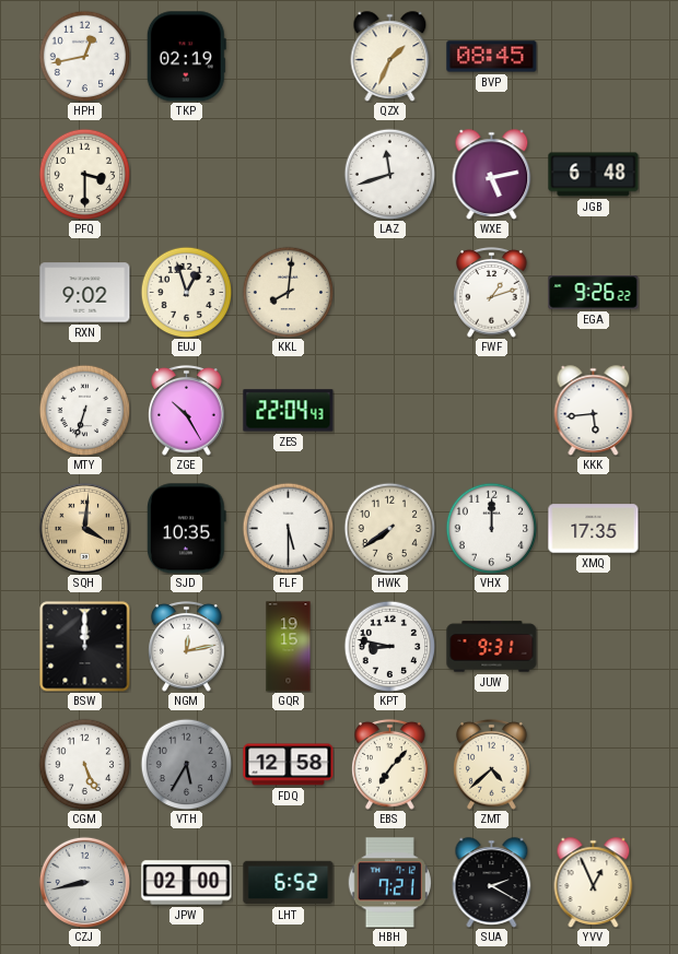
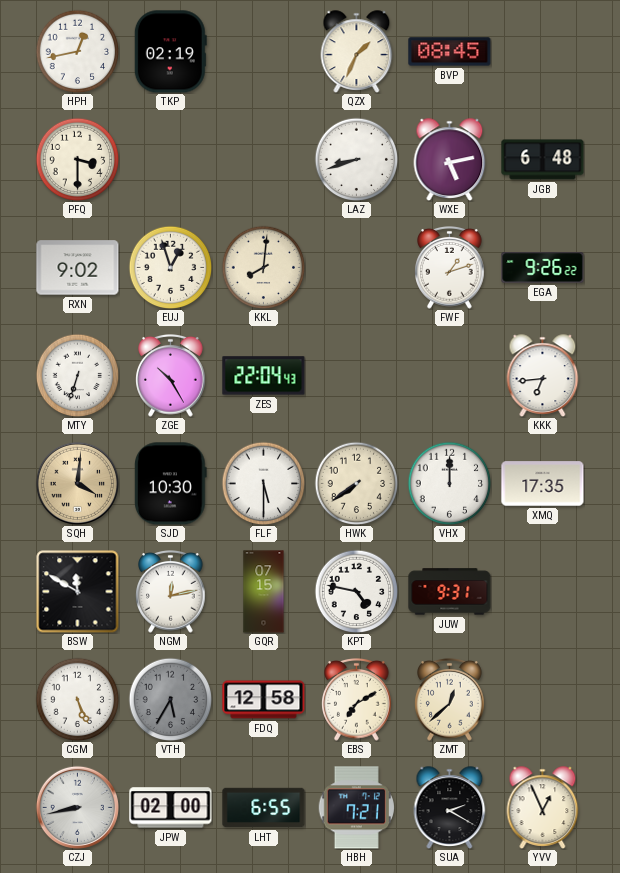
LAZ: 11:42 -> 8:42 (356, 159)
KKK: 5:44 -> 6:44 (543, 376)
SJD: 10:35 -> 10:30 (171, 484)
BSW: 12:00 -> 11:50 (78, 592)
GQR: 19:15 -> 07:15 (264, 592)
KPT: 8:47 -> 4:47 (356, 591)
EBS: 7:07 -> 7:10 (357, 700)
ZMT: 4:38 -> 12:38 (450, 700)
LHT: 6:52 -> 6:55 (264, 808)
